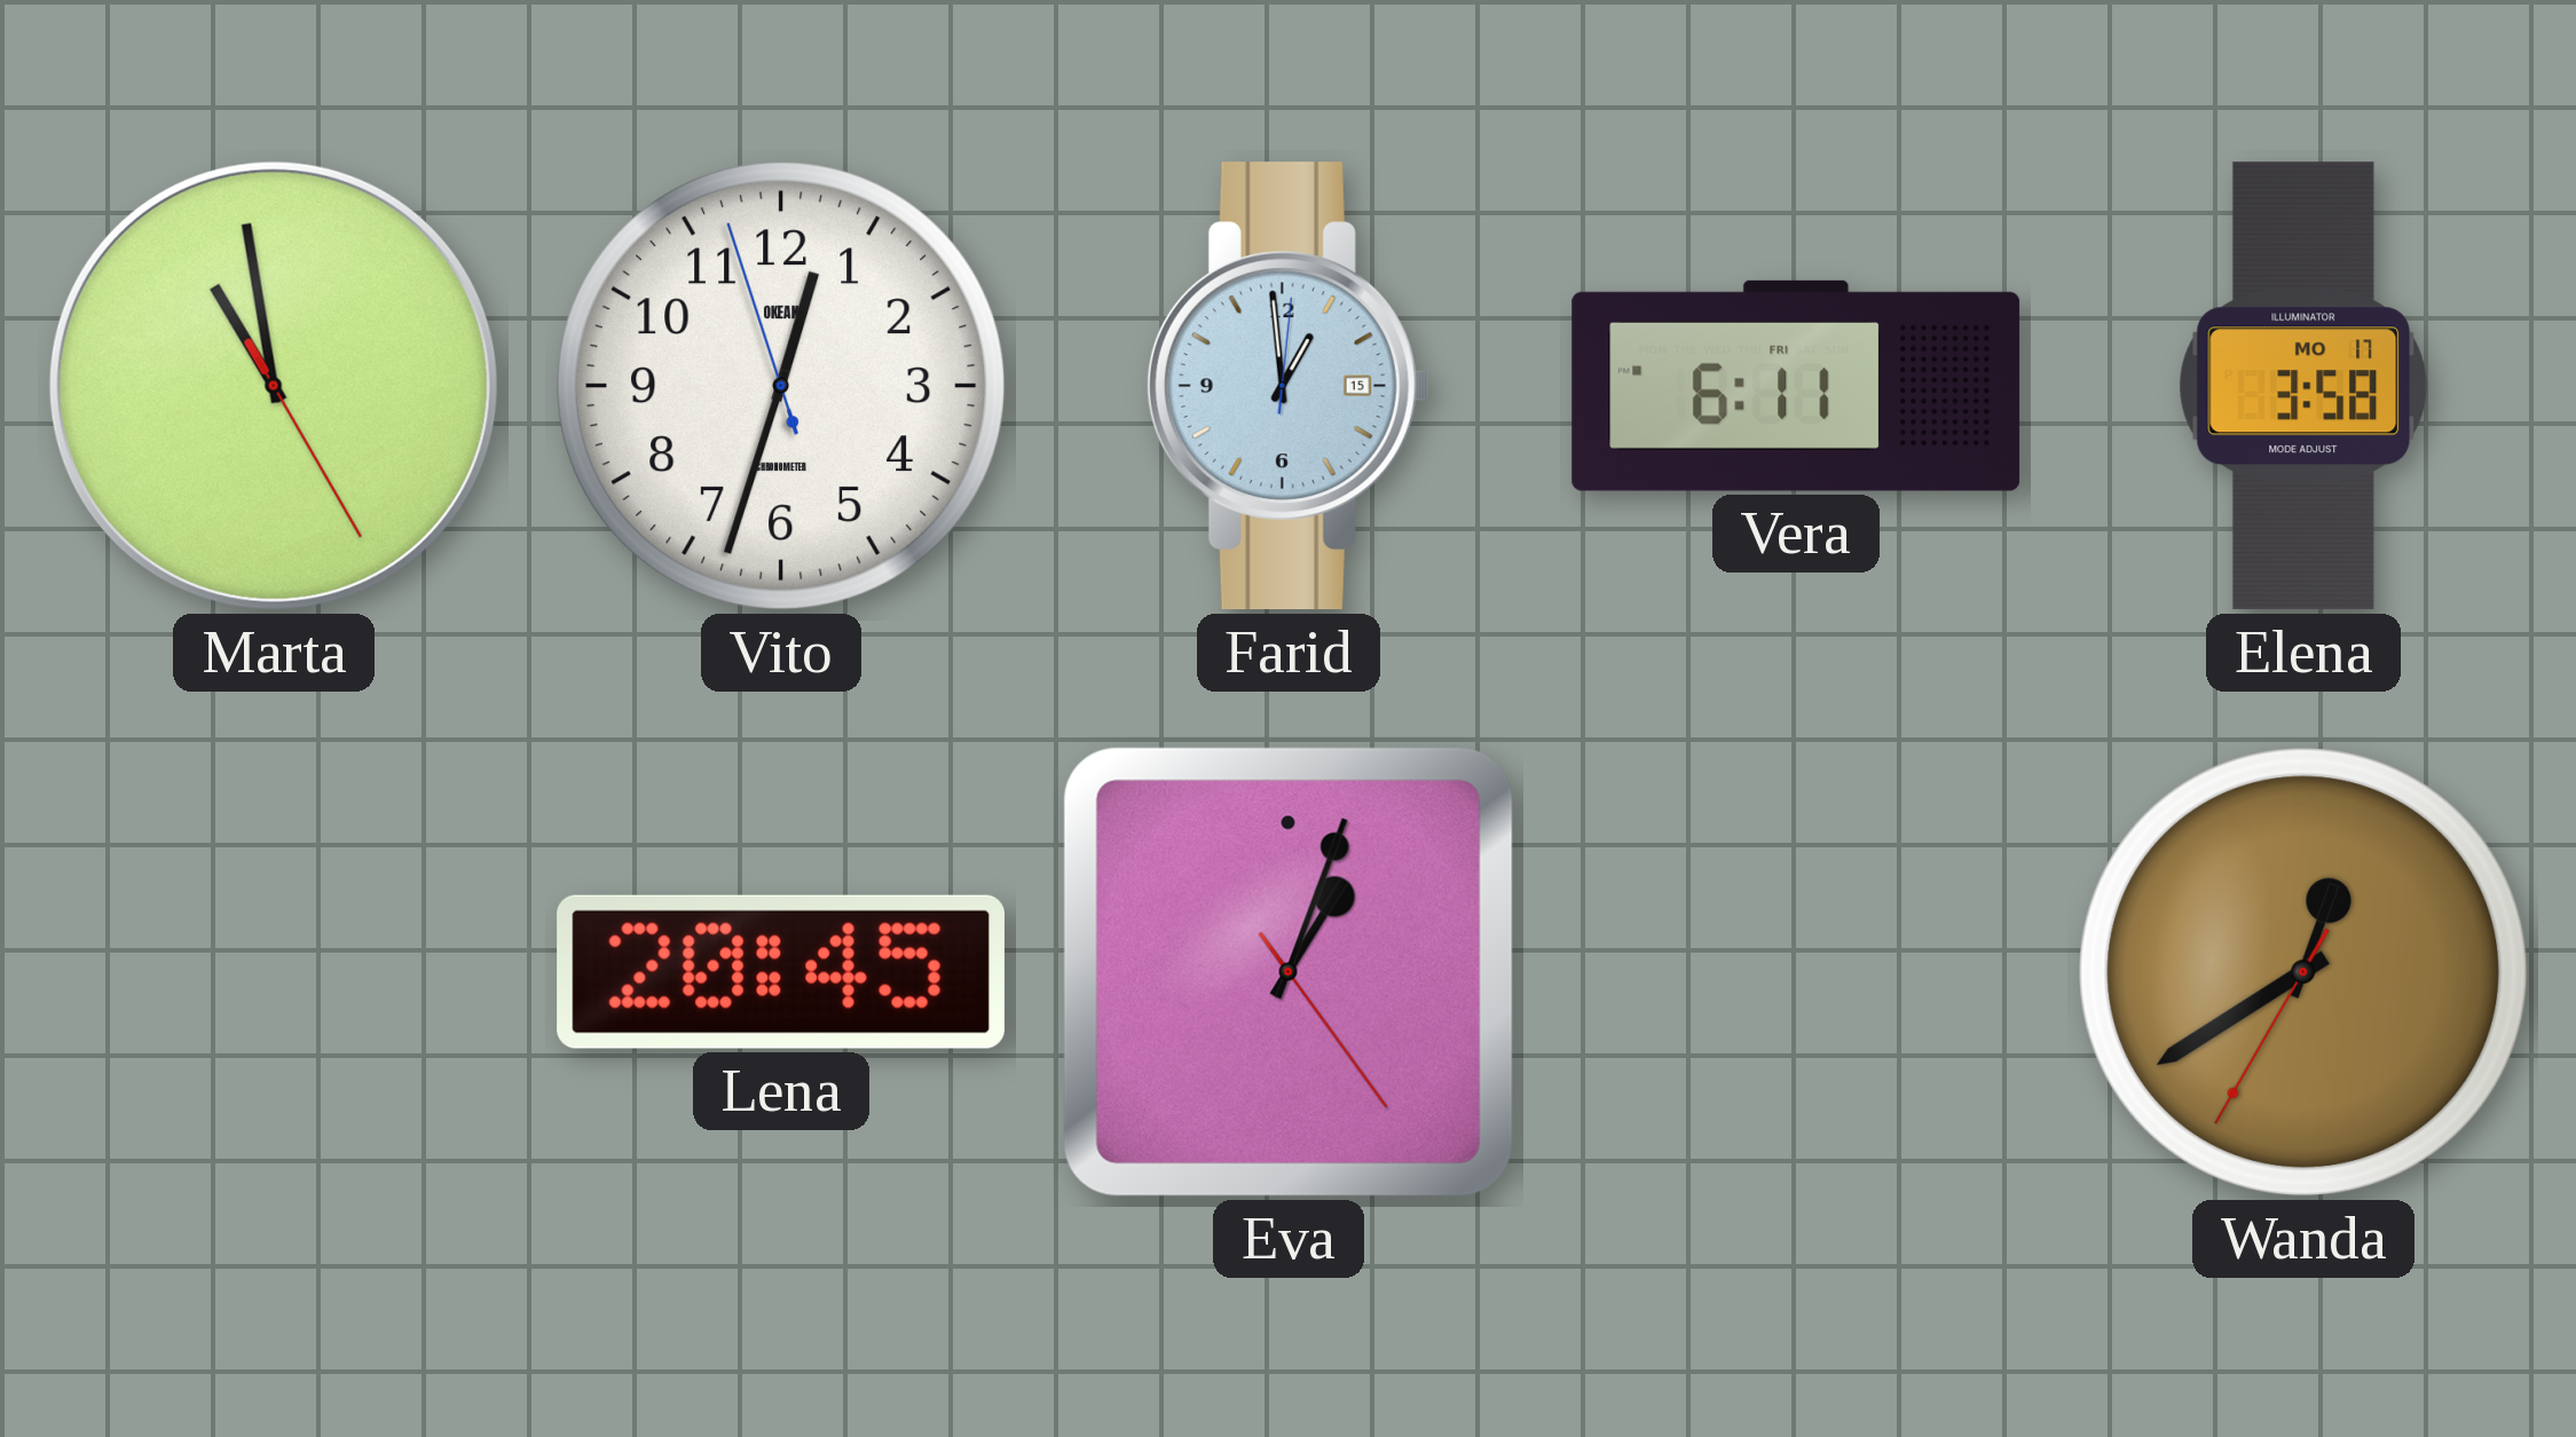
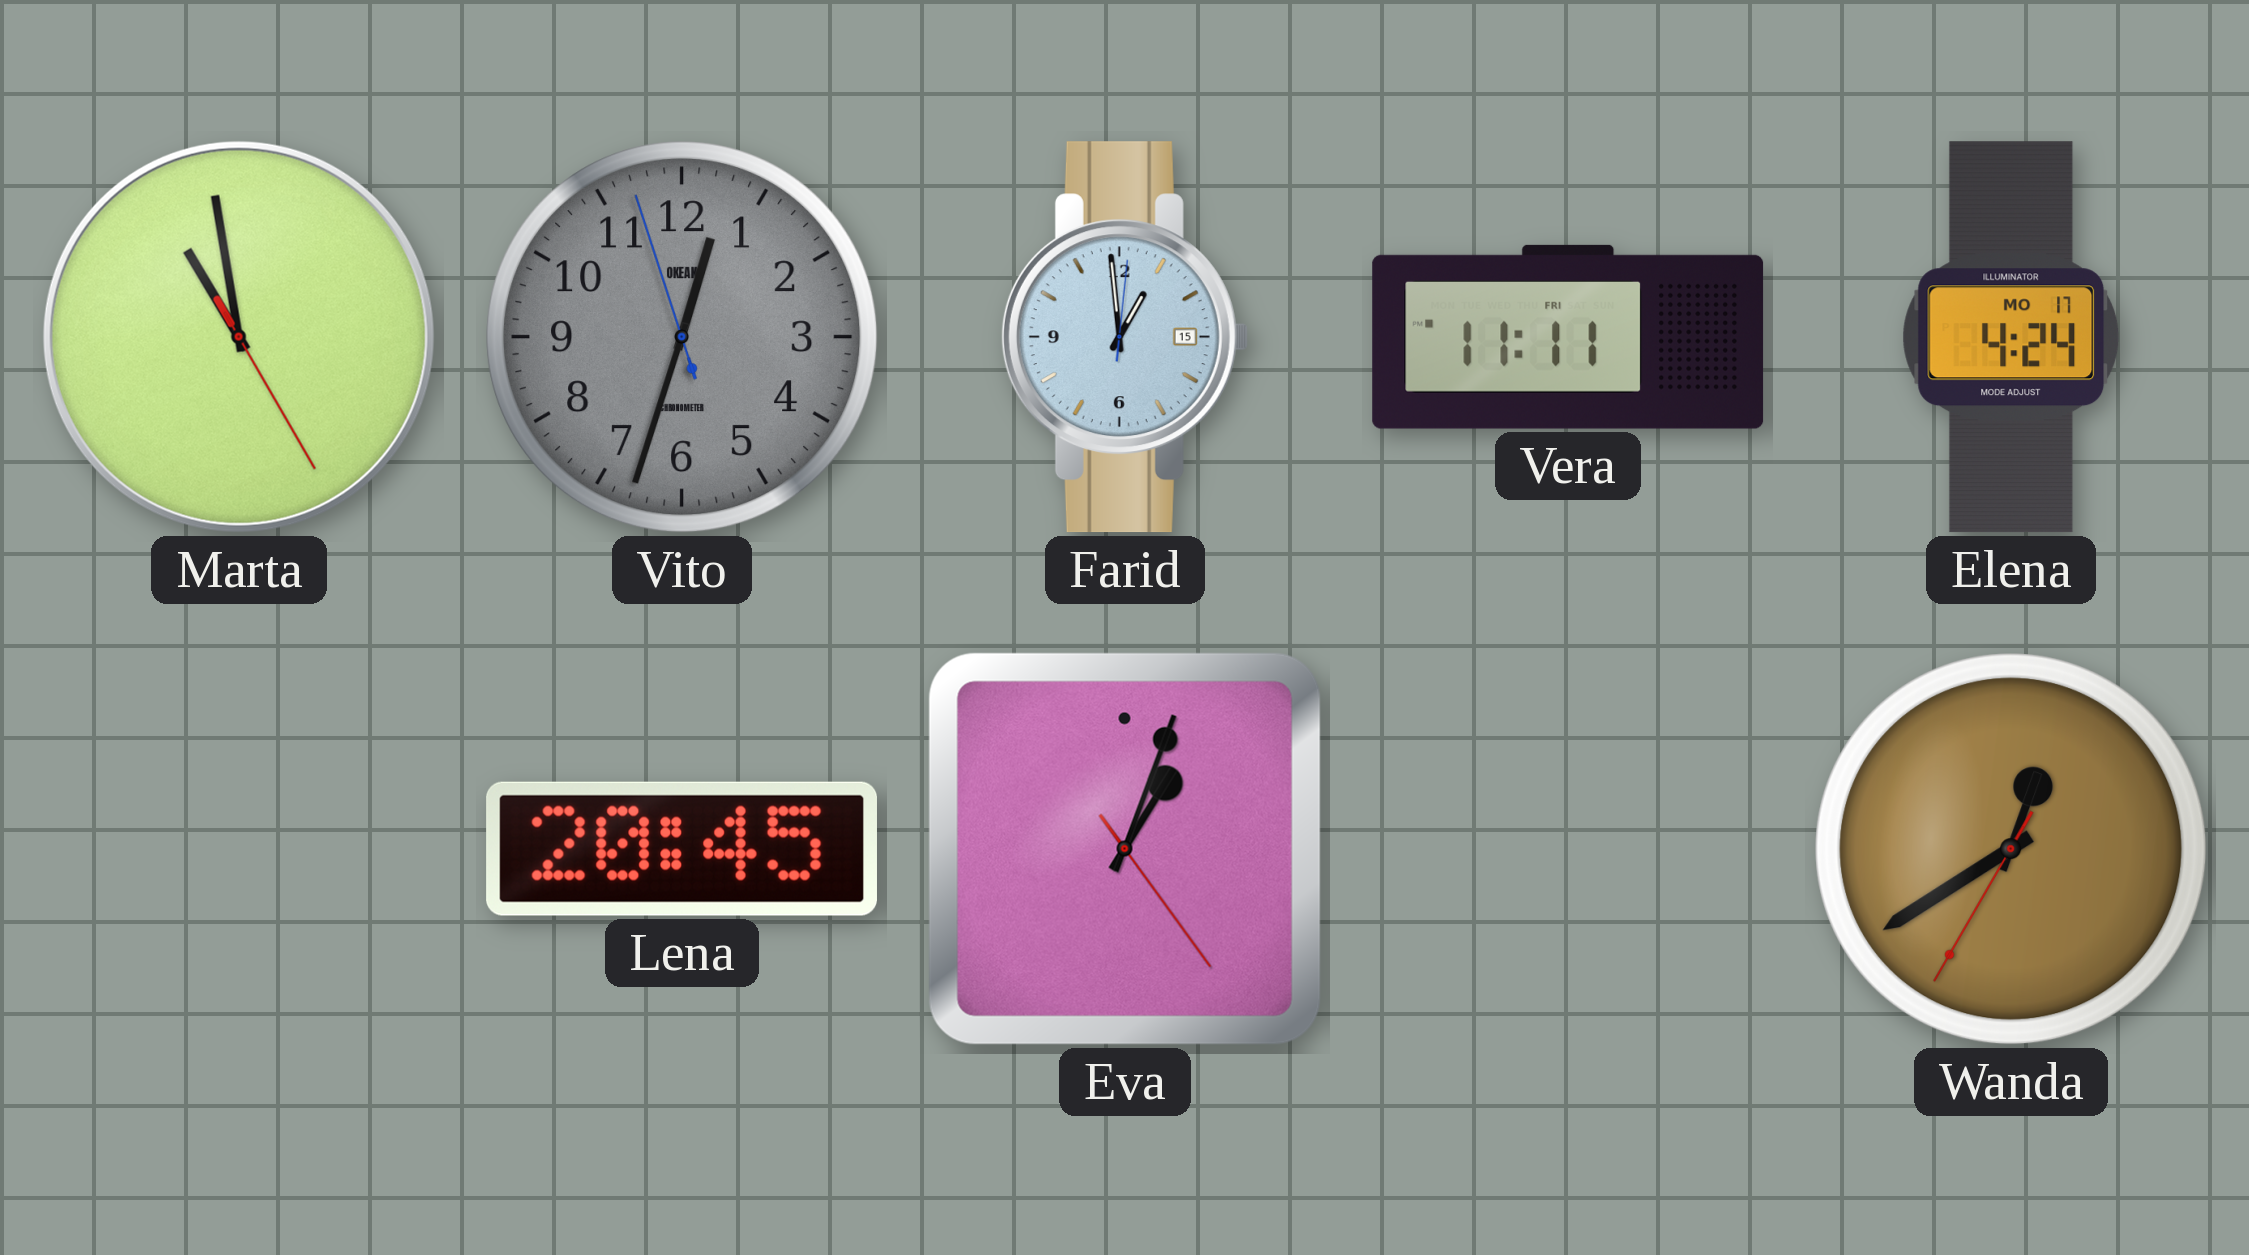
Vito dial: white -> grey (682, 337)
Vera: 6:11 -> 11:11 (1568, 337)
Elena: 3:58 -> 4:24 (2011, 337)
